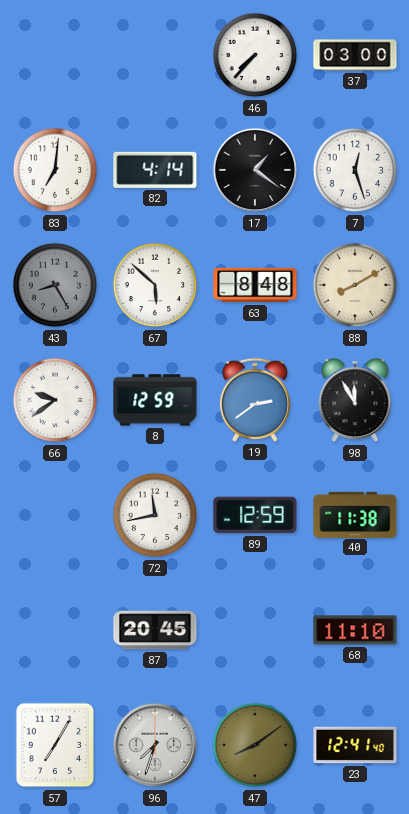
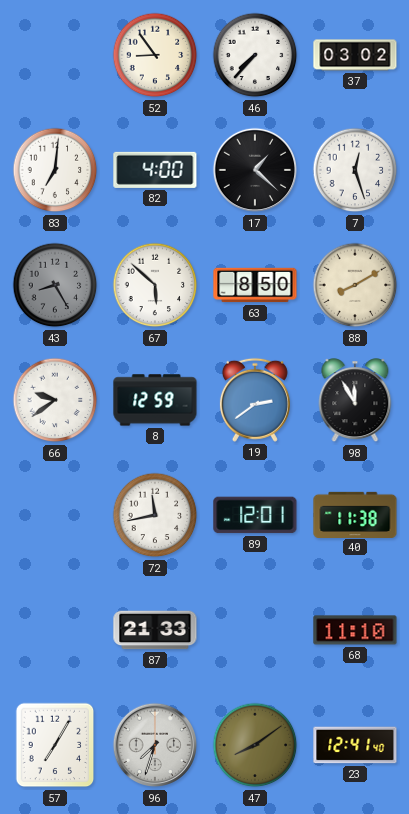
52: none -> 8:54 (155, 55)
37: 03:00 -> 03:02 (355, 55)
82: 4:14 -> 4:00 (155, 170)
17: 1:21 -> 1:22 (255, 170)
63: 8:48 -> 8:50 (255, 285)
89: 12:59 -> 12:01 (255, 515)
87: 20:45 -> 21:33 (155, 630)
